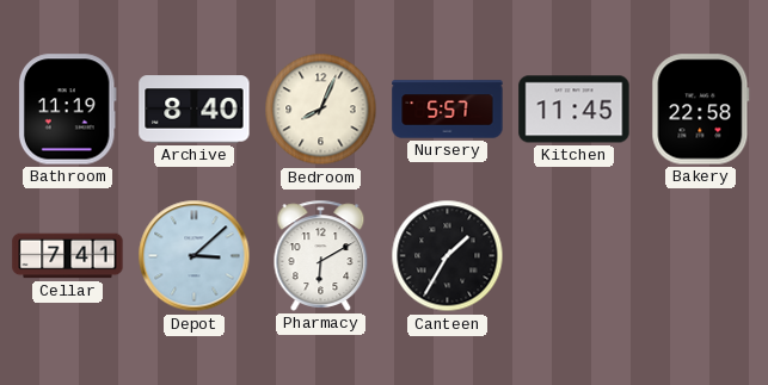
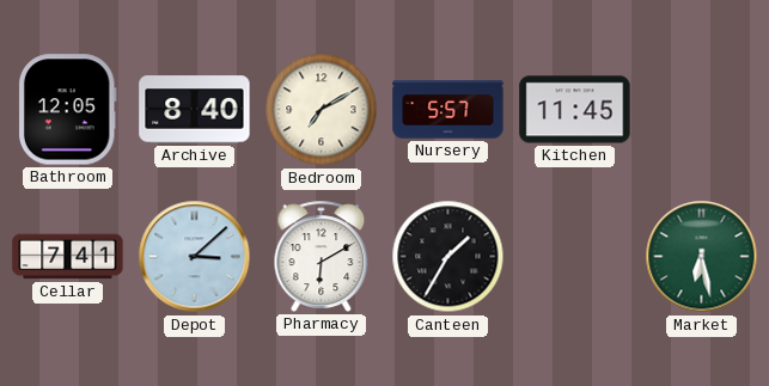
Bathroom: 11:19 -> 12:05 (67, 110)
Bedroom: 8:04 -> 7:10 (322, 110)
Bakery: 22:58 -> none (701, 110)
Market: none -> 6:28 (702, 257)
